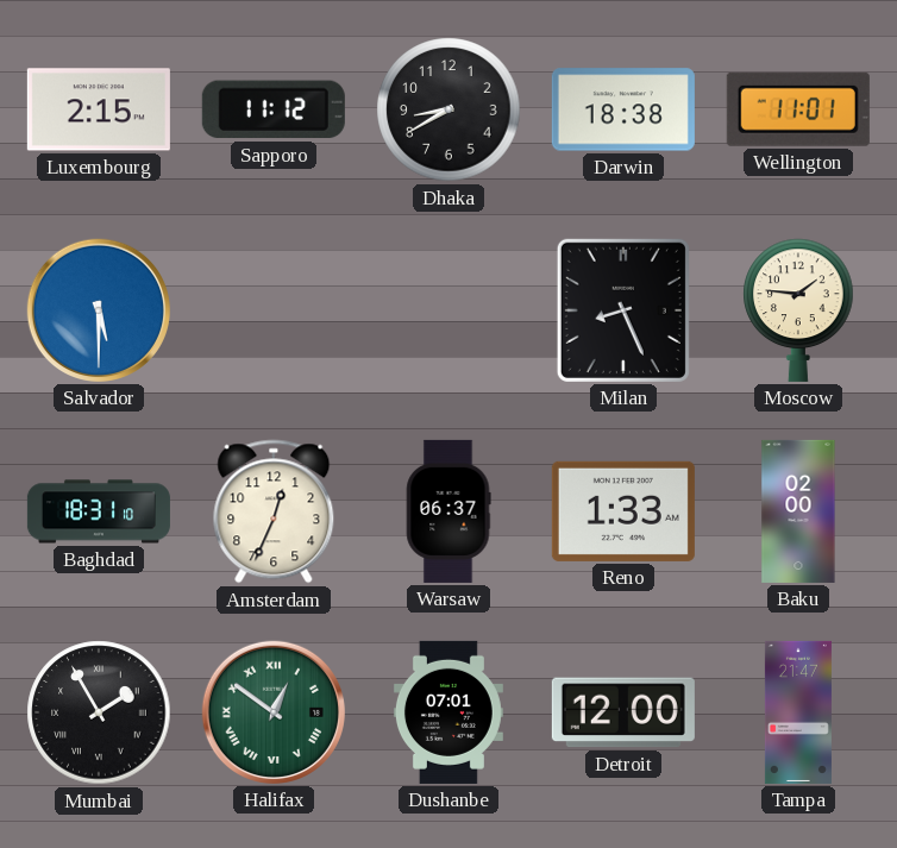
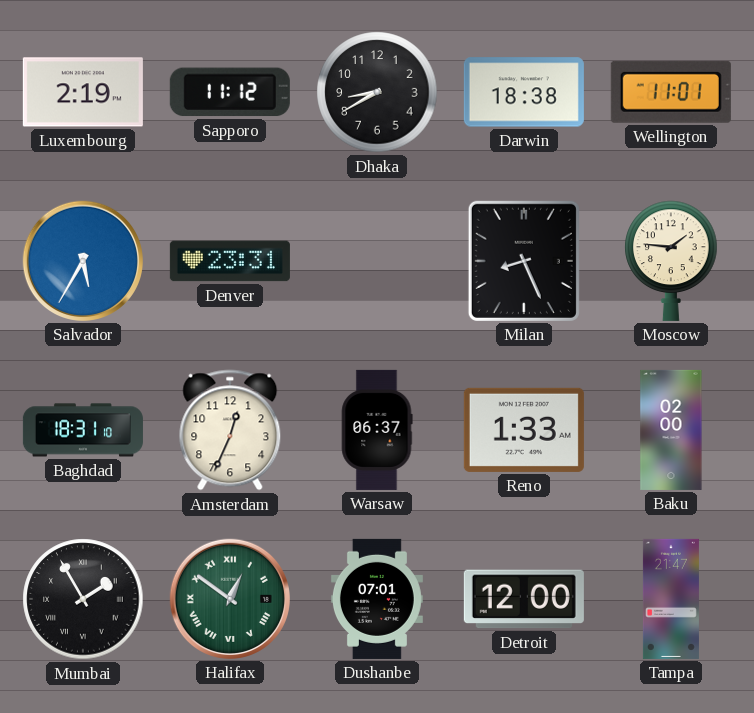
Luxembourg: 2:15 -> 2:19 (83, 92)
Salvador: 5:30 -> 5:35 (83, 261)
Denver: none -> 23:31 (230, 261)
